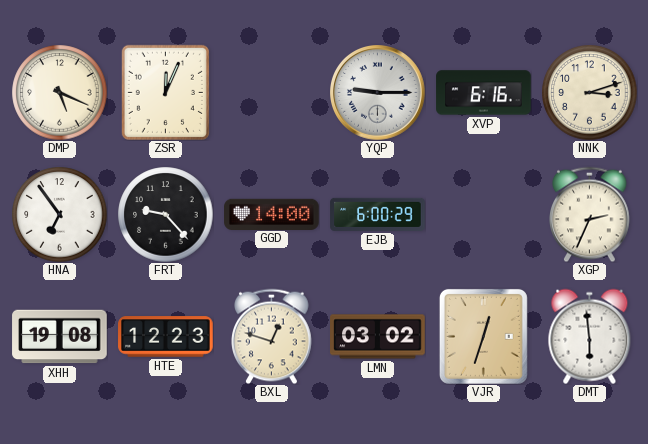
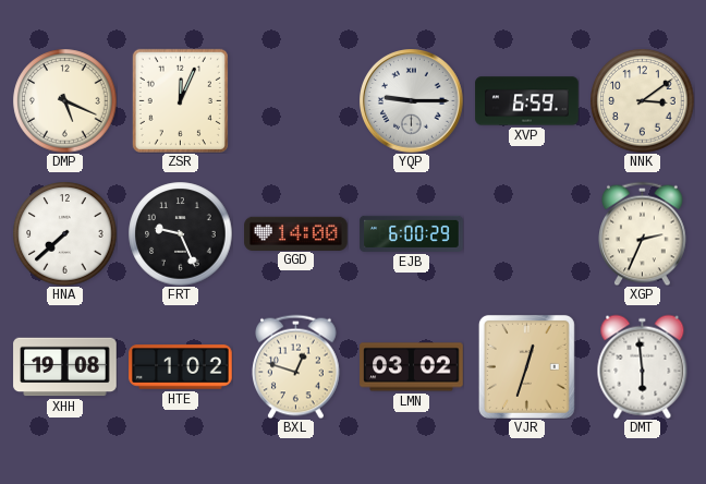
XVP: 6:16 -> 6:59 (527, 101)
NNK: 3:12 -> 3:09 (642, 100)
HNA: 6:54 -> 7:38 (64, 233)
FRT: 9:23 -> 9:26 (180, 233)
HTE: 12:23 -> 1:02 (181, 367)
